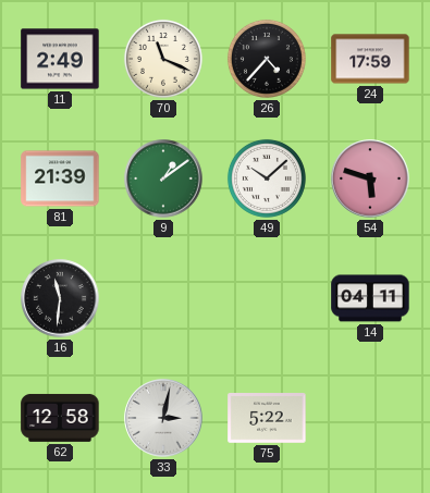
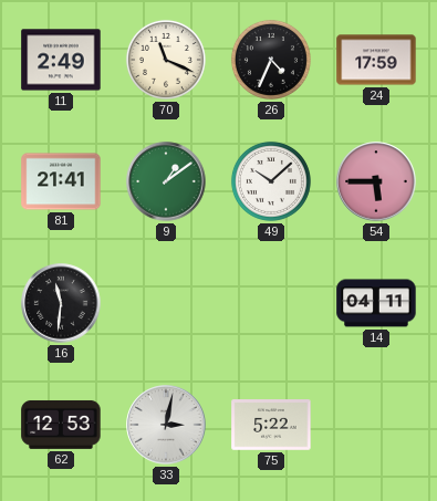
26: 4:37 -> 4:34 (271, 60)
81: 21:39 -> 21:41 (61, 181)
54: 5:48 -> 5:45 (376, 181)
62: 12:58 -> 12:53 (61, 425)
